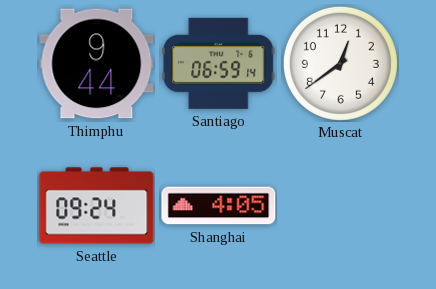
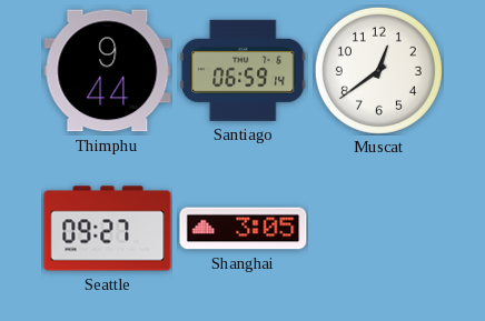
Seattle: 09:24 -> 09:27 (108, 229)
Shanghai: 4:05 -> 3:05 (244, 229)
